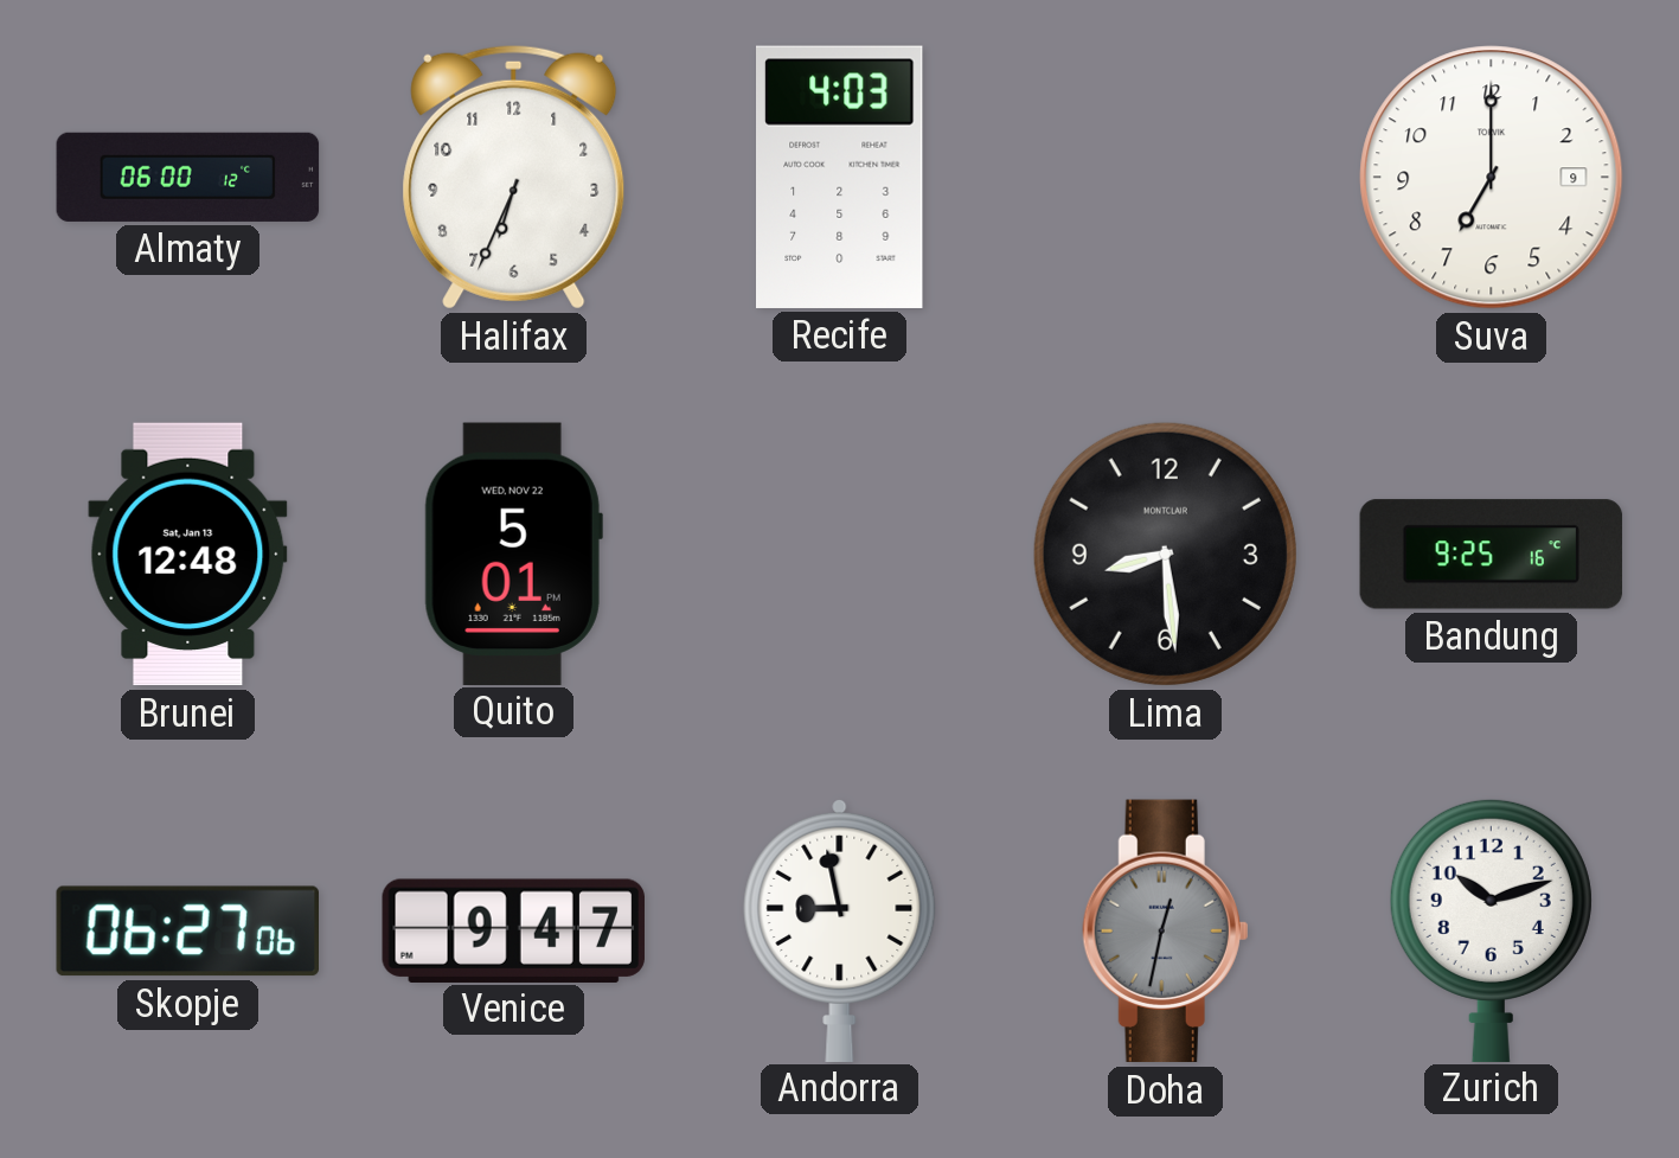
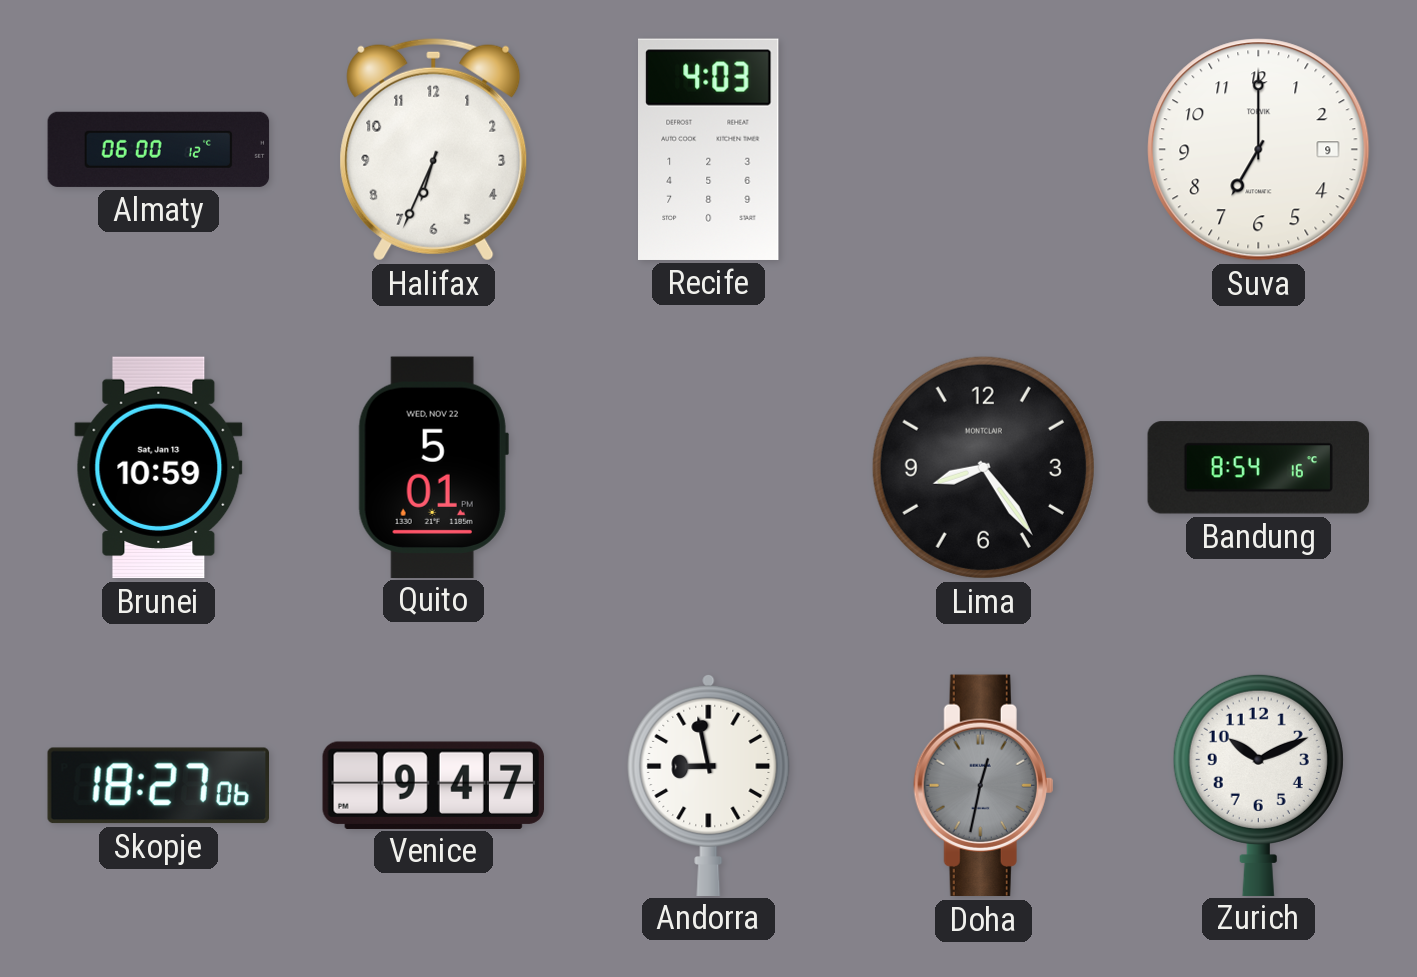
Brunei: 12:48 -> 10:59 (159, 468)
Lima: 8:29 -> 8:24 (983, 467)
Bandung: 9:25 -> 8:54 (1259, 468)
Skopje: 06:27 -> 18:27 (158, 786)
Zurich: 10:12 -> 10:11 (1258, 784)
